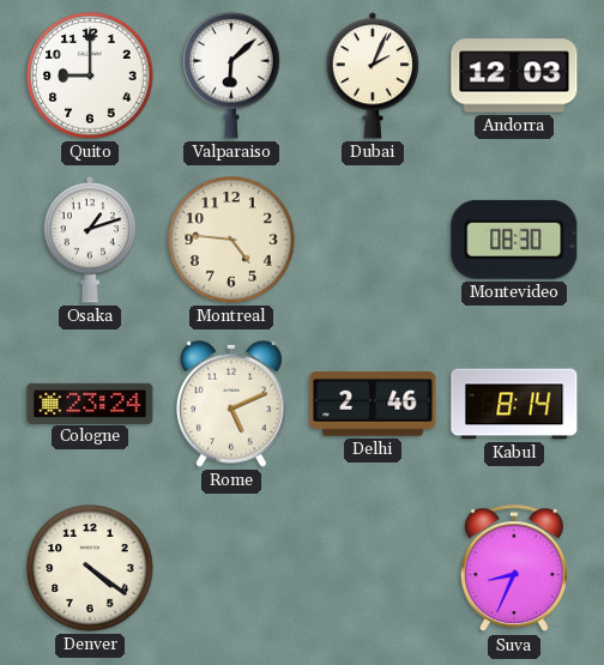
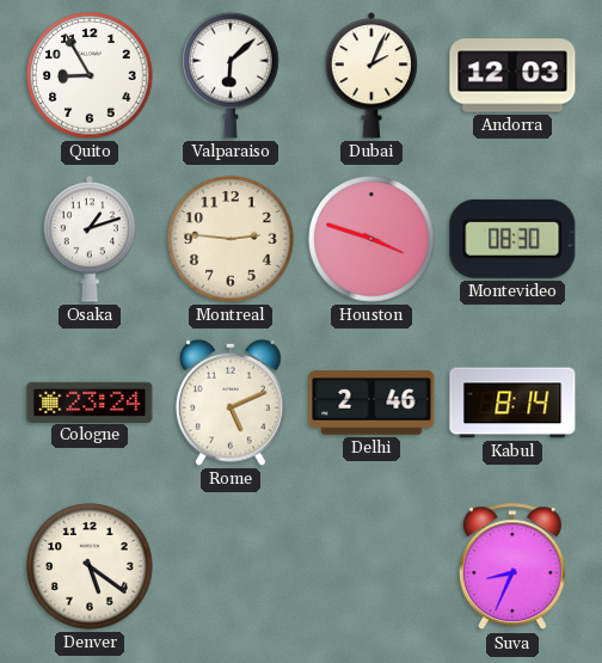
Quito: 9:00 -> 8:55 (90, 75)
Montreal: 4:46 -> 2:46 (231, 239)
Houston: none -> 3:48 (371, 239)
Denver: 4:21 -> 5:21 (90, 566)
